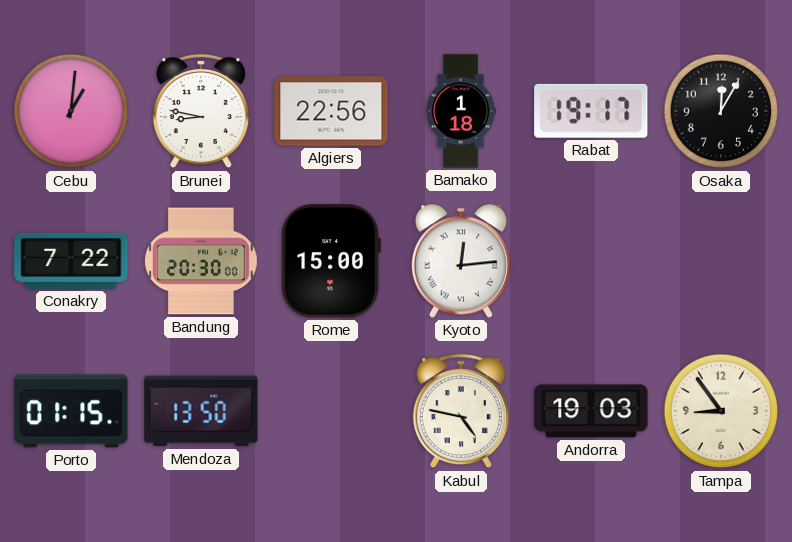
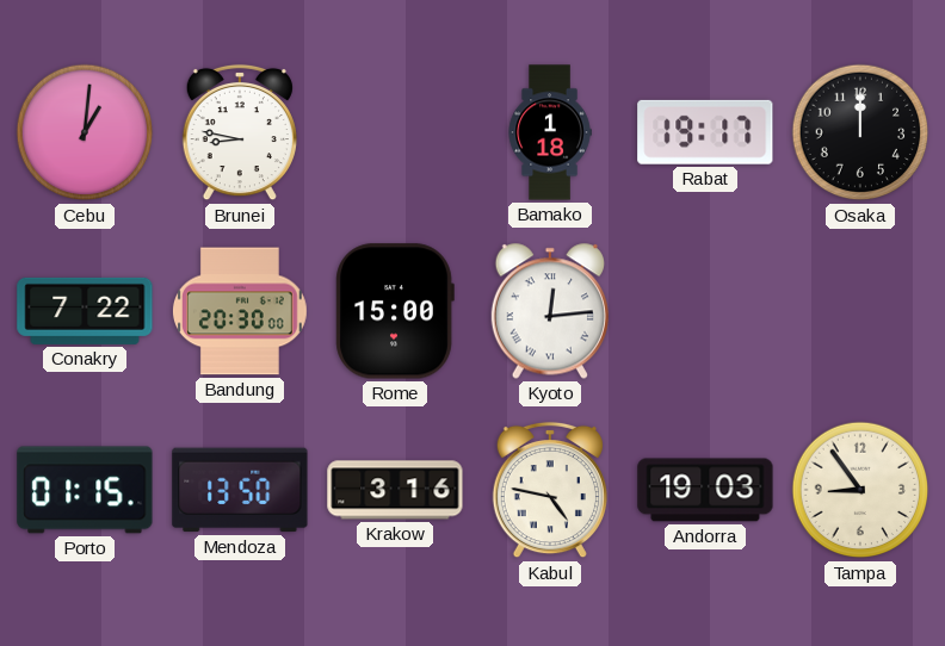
Algiers: 22:56 -> none (331, 111)
Osaka: 12:05 -> 12:00 (860, 132)
Krakow: none -> 3:16 (395, 490)
